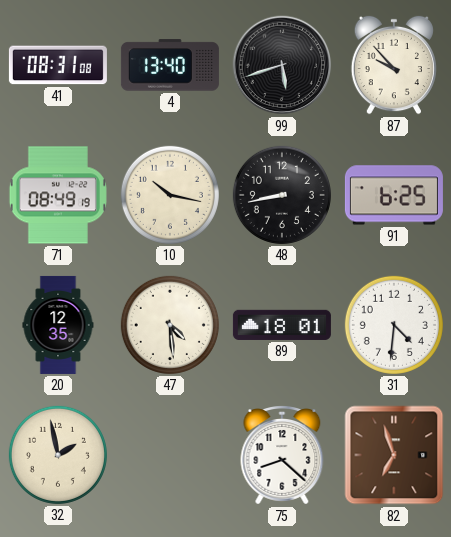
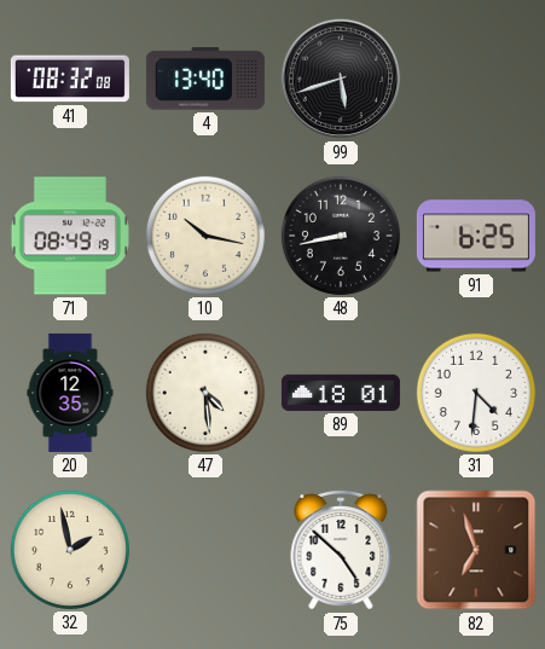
41: 08:31 -> 08:32 (70, 79)
87: 9:53 -> none (393, 65)
75: 8:22 -> 4:52 (341, 551)
